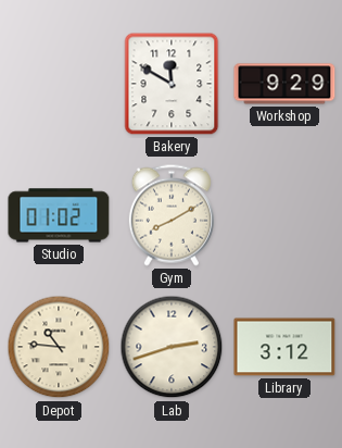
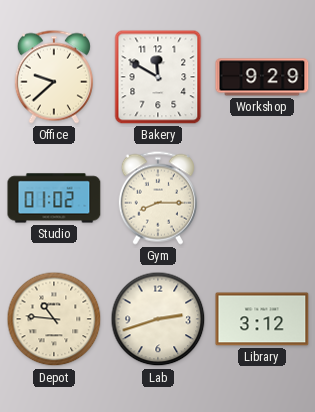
Office: none -> 9:38 (54, 77)
Gym: 8:10 -> 8:15 (158, 198)
